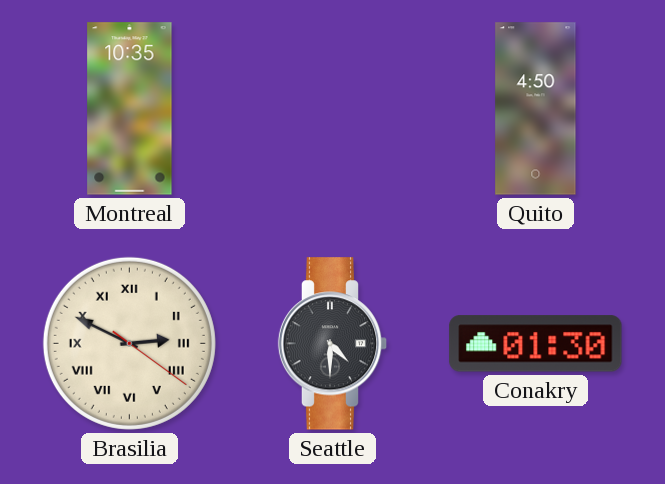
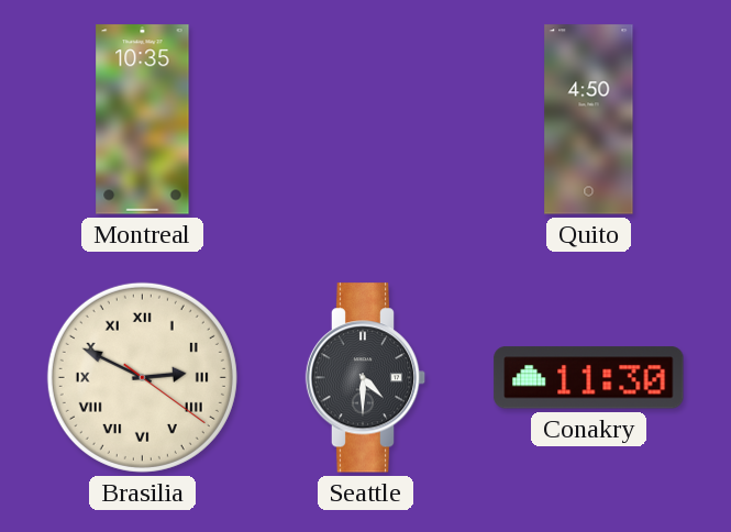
Conakry: 01:30 -> 11:30 (589, 378)
